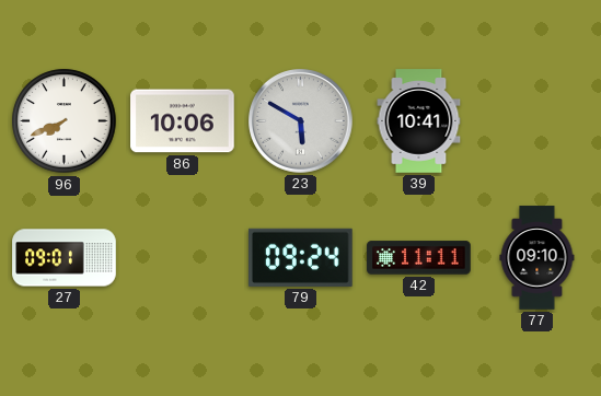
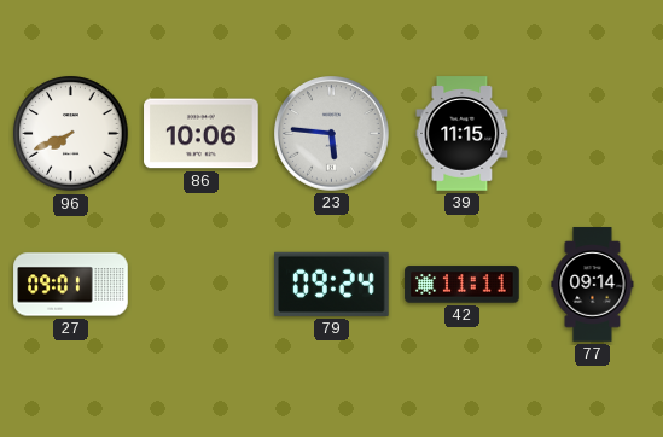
23: 5:50 -> 5:46 (332, 134)
39: 10:41 -> 11:15 (463, 134)
77: 09:10 -> 09:14 (593, 285)
